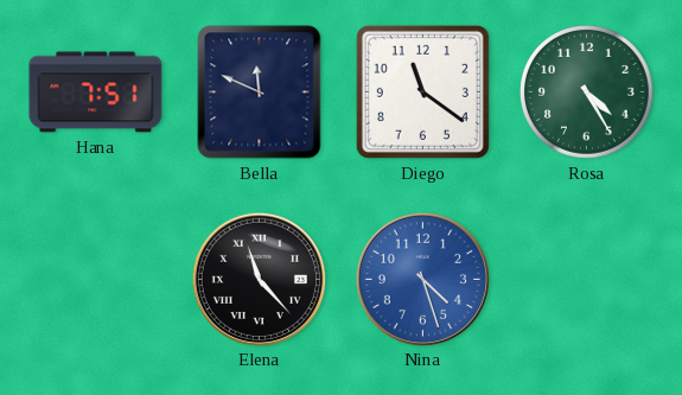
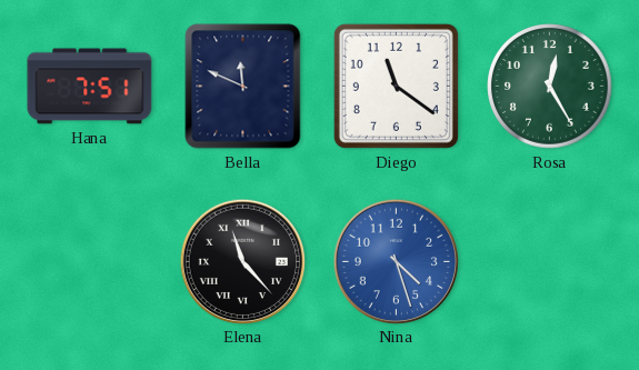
Rosa: 4:25 -> 12:25 (550, 87)
